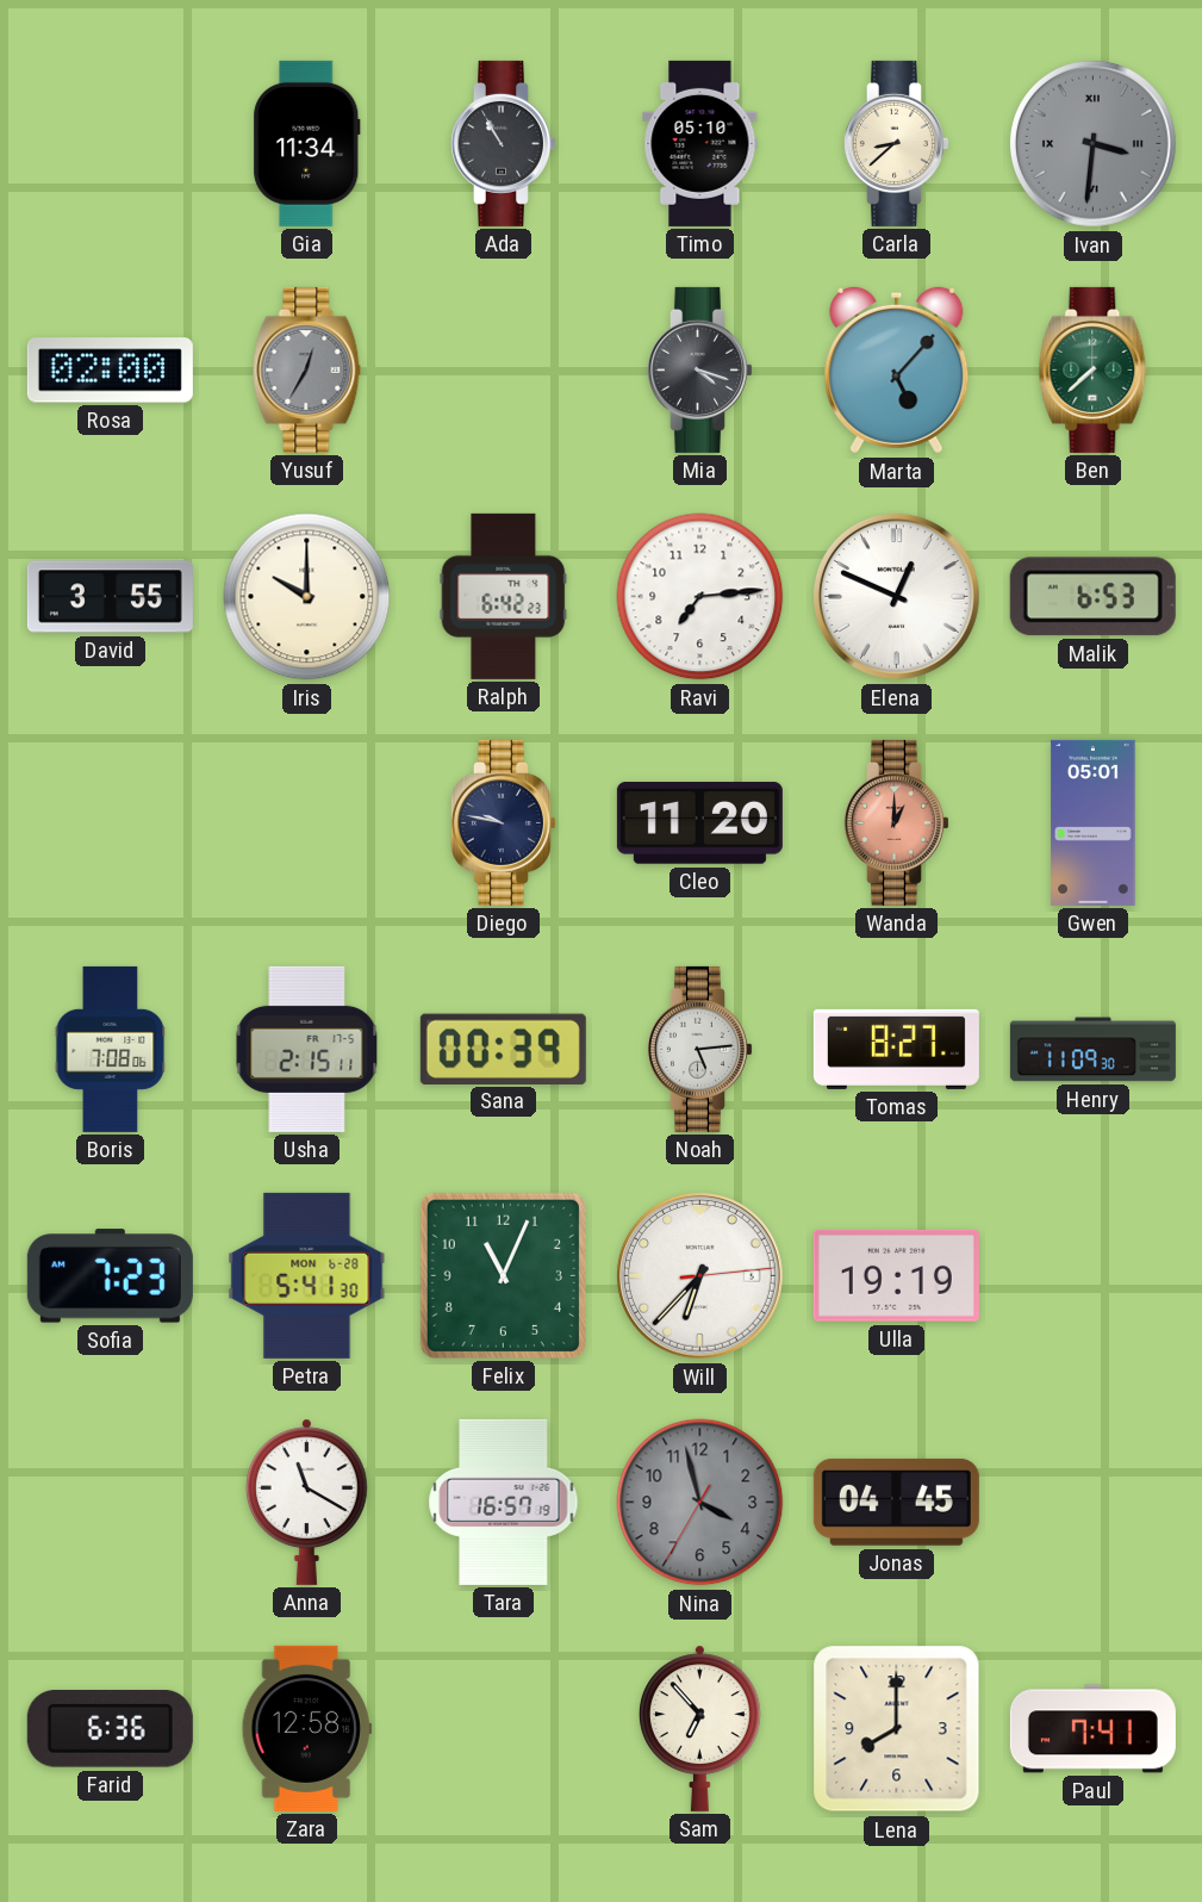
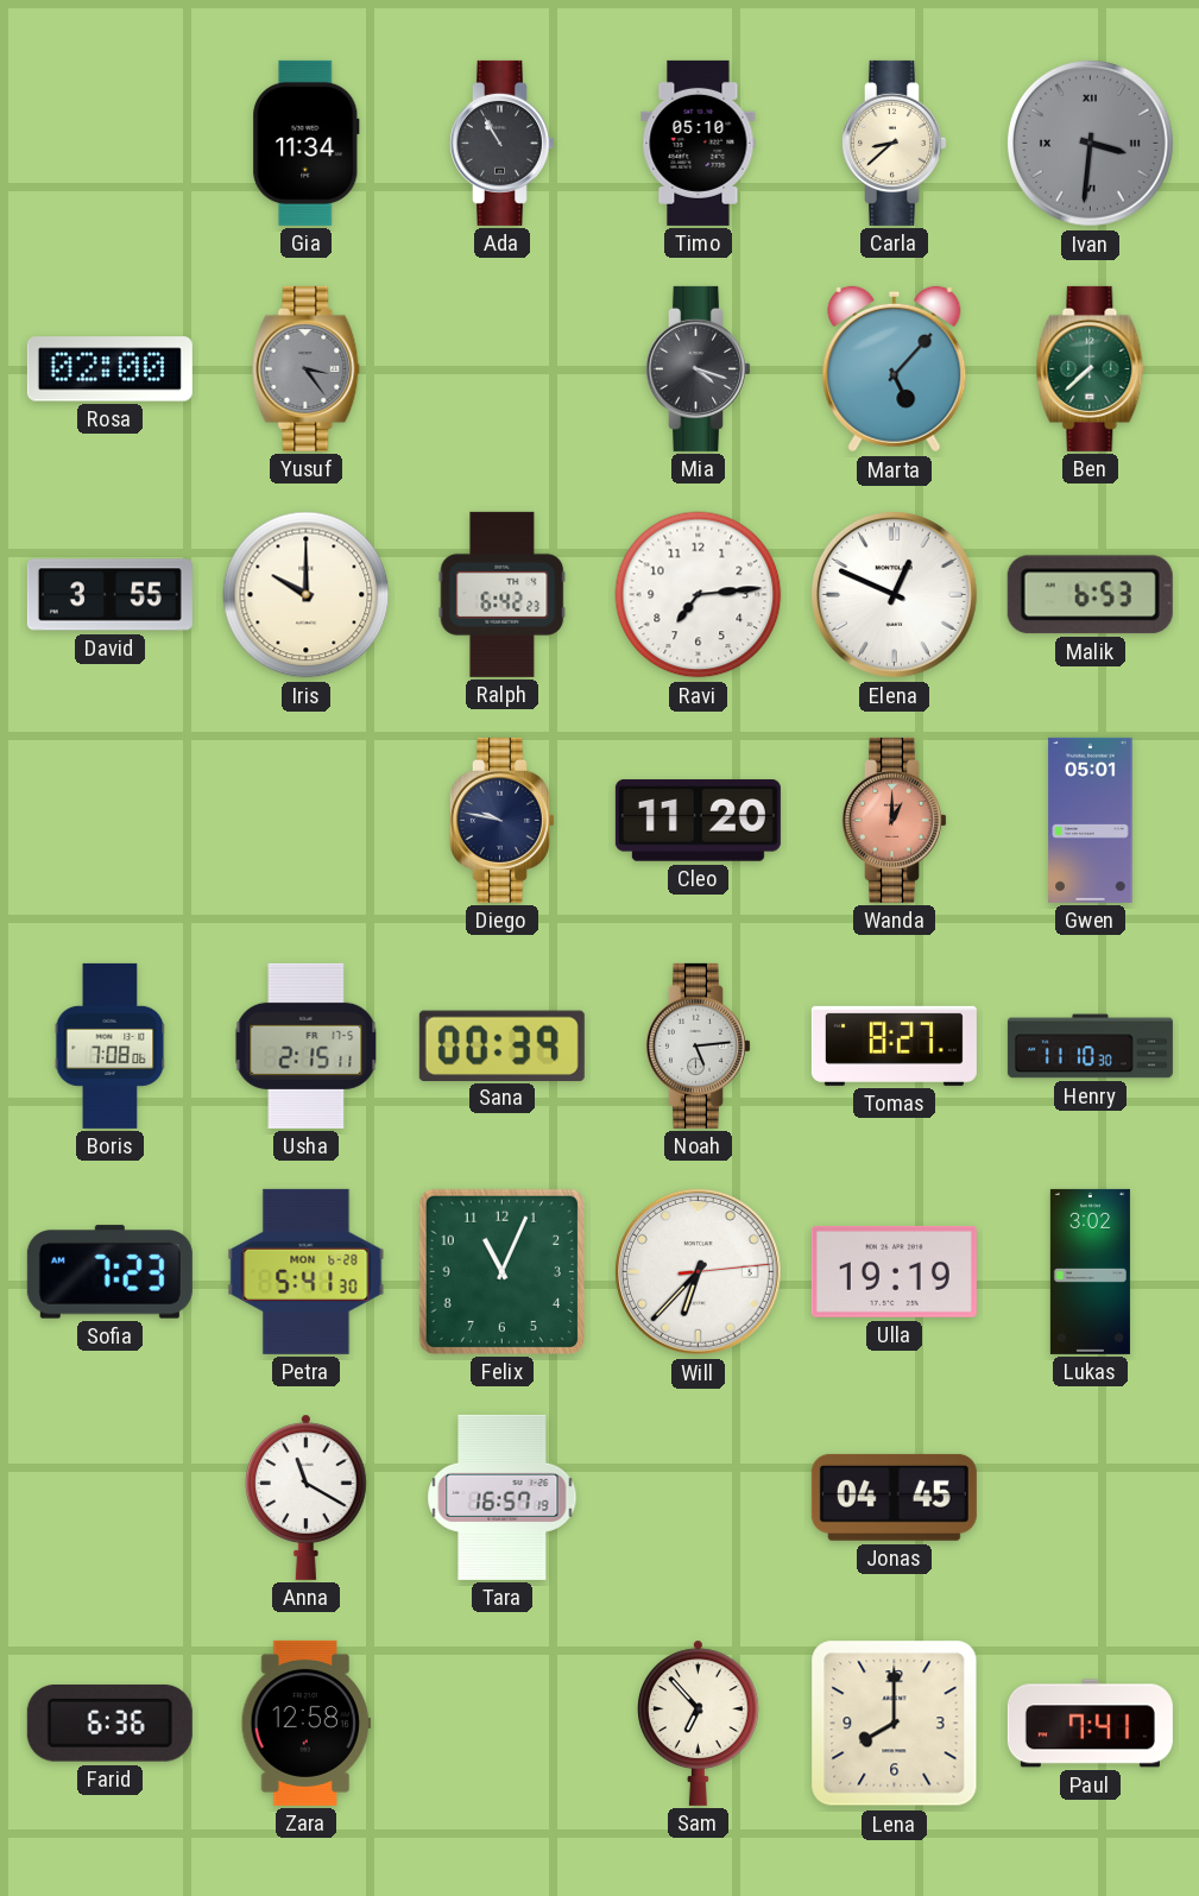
Yusuf: 12:35 -> 3:24 (307, 368)
Henry: 11:09 -> 11:10 (1090, 1047)
Lukas: none -> 3:02 (1090, 1271)
Nina: 3:57 -> none (700, 1503)
